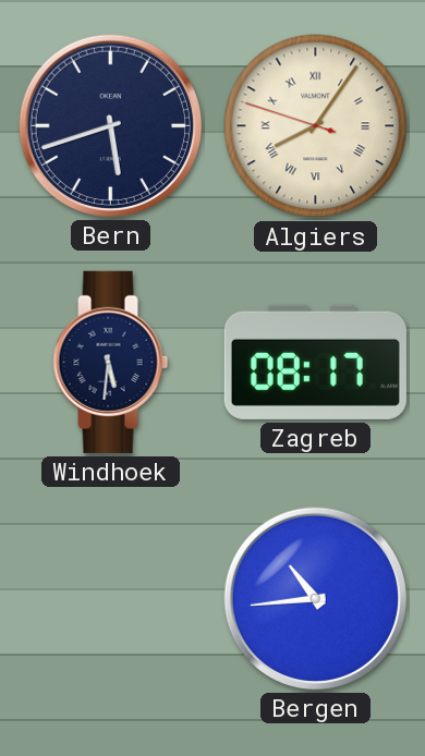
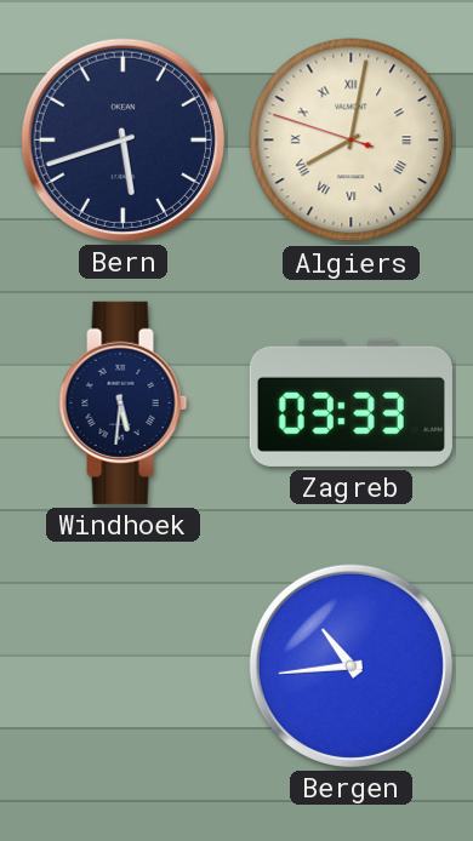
Algiers: 8:05 -> 8:01 (352, 141)
Zagreb: 08:17 -> 03:33 (351, 402)
